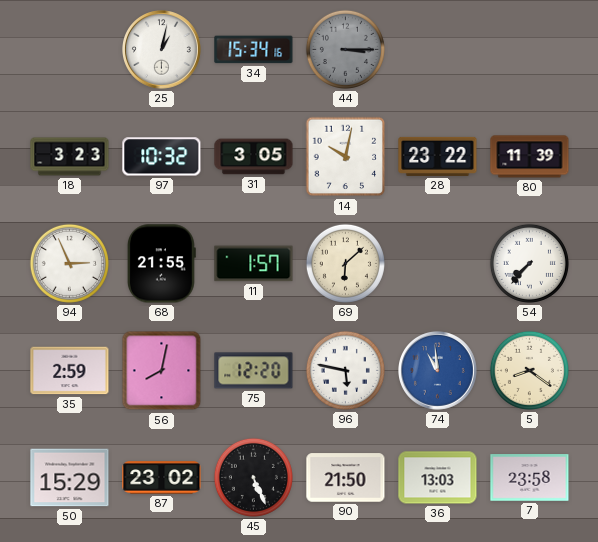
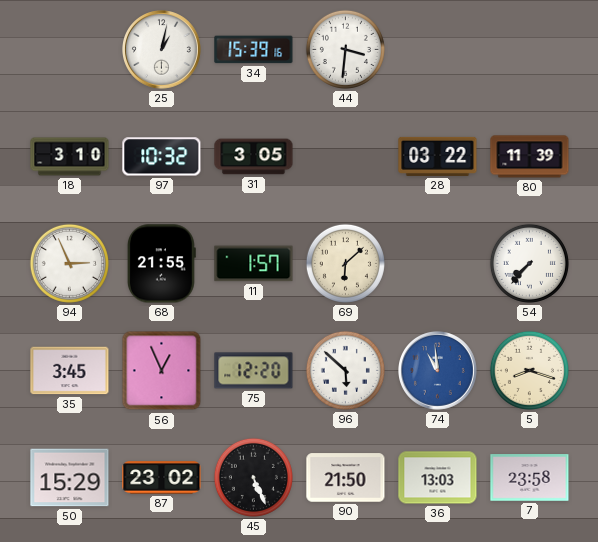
34: 15:34 -> 15:39 (254, 50)
44: 3:15 -> 3:31 (345, 49)
44 dial: grey -> white (345, 49)
18: 3:23 -> 3:10 (70, 157)
14: 10:02 -> none (346, 157)
28: 23:22 -> 03:22 (438, 156)
35: 2:59 -> 3:45 (70, 371)
56: 8:02 -> 12:56 (162, 371)
96: 5:47 -> 5:52 (345, 370)
5: 8:21 -> 8:18 (529, 370)
